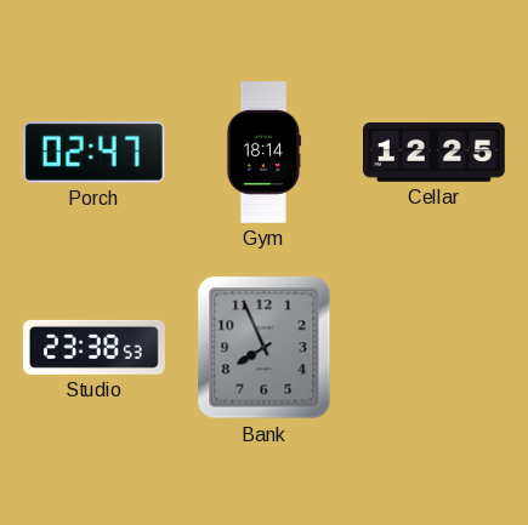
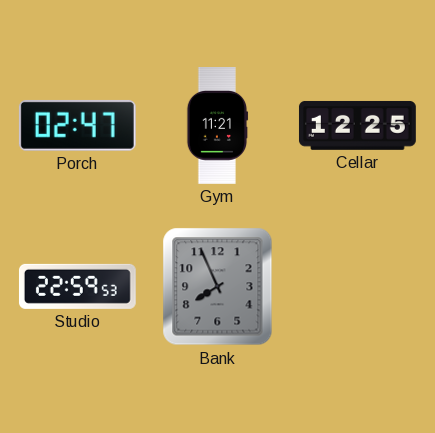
Gym: 18:14 -> 11:21 (217, 126)
Studio: 23:38 -> 22:59 (77, 286)
